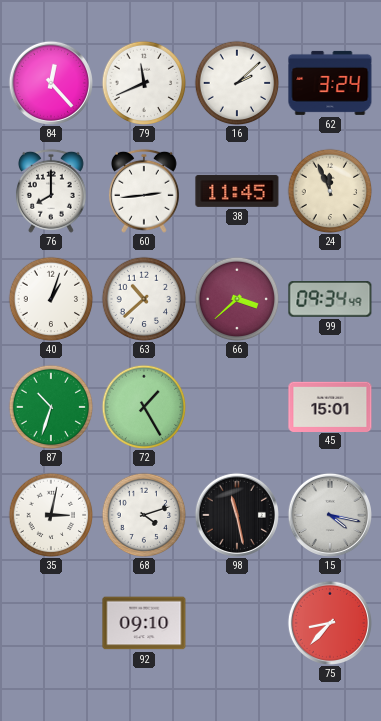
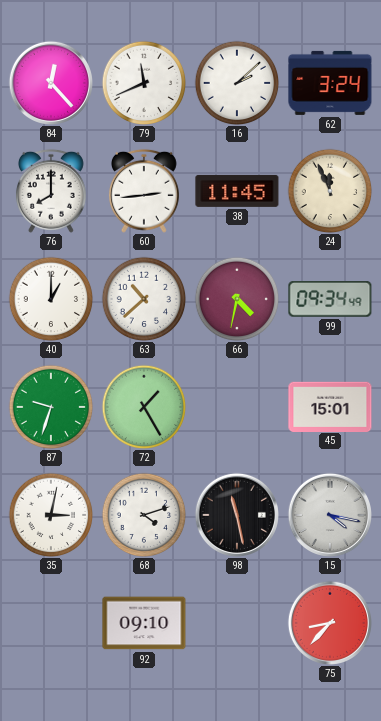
40: 1:03 -> 1:00 (51, 299)
66: 3:38 -> 4:32 (237, 299)
87: 10:33 -> 9:33 (51, 407)
